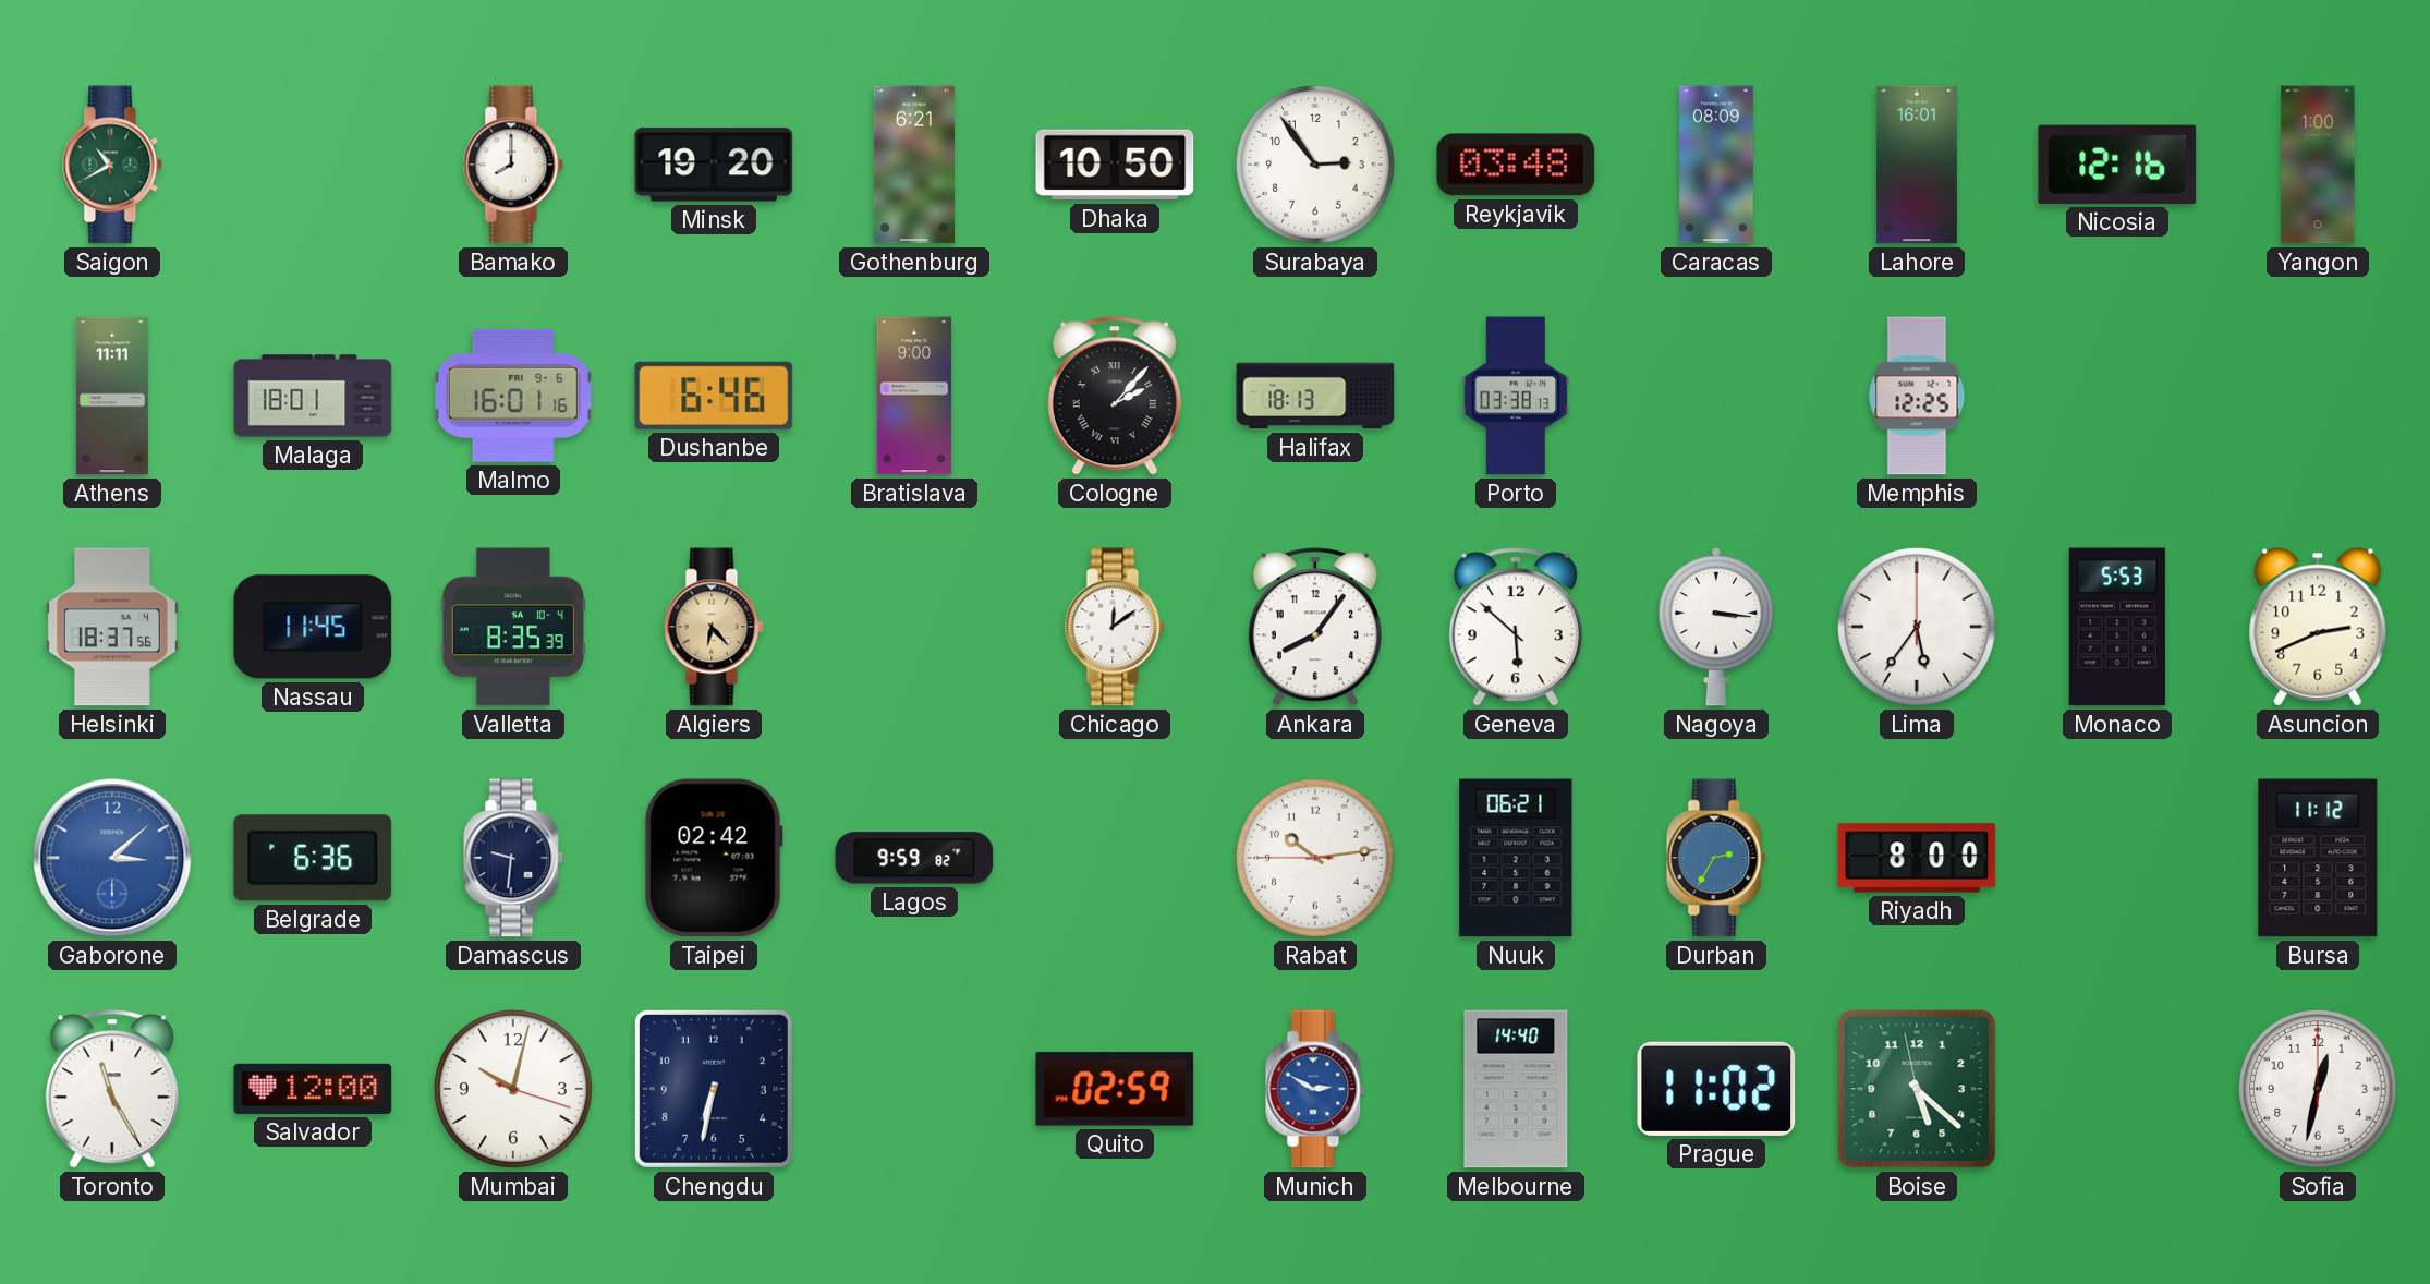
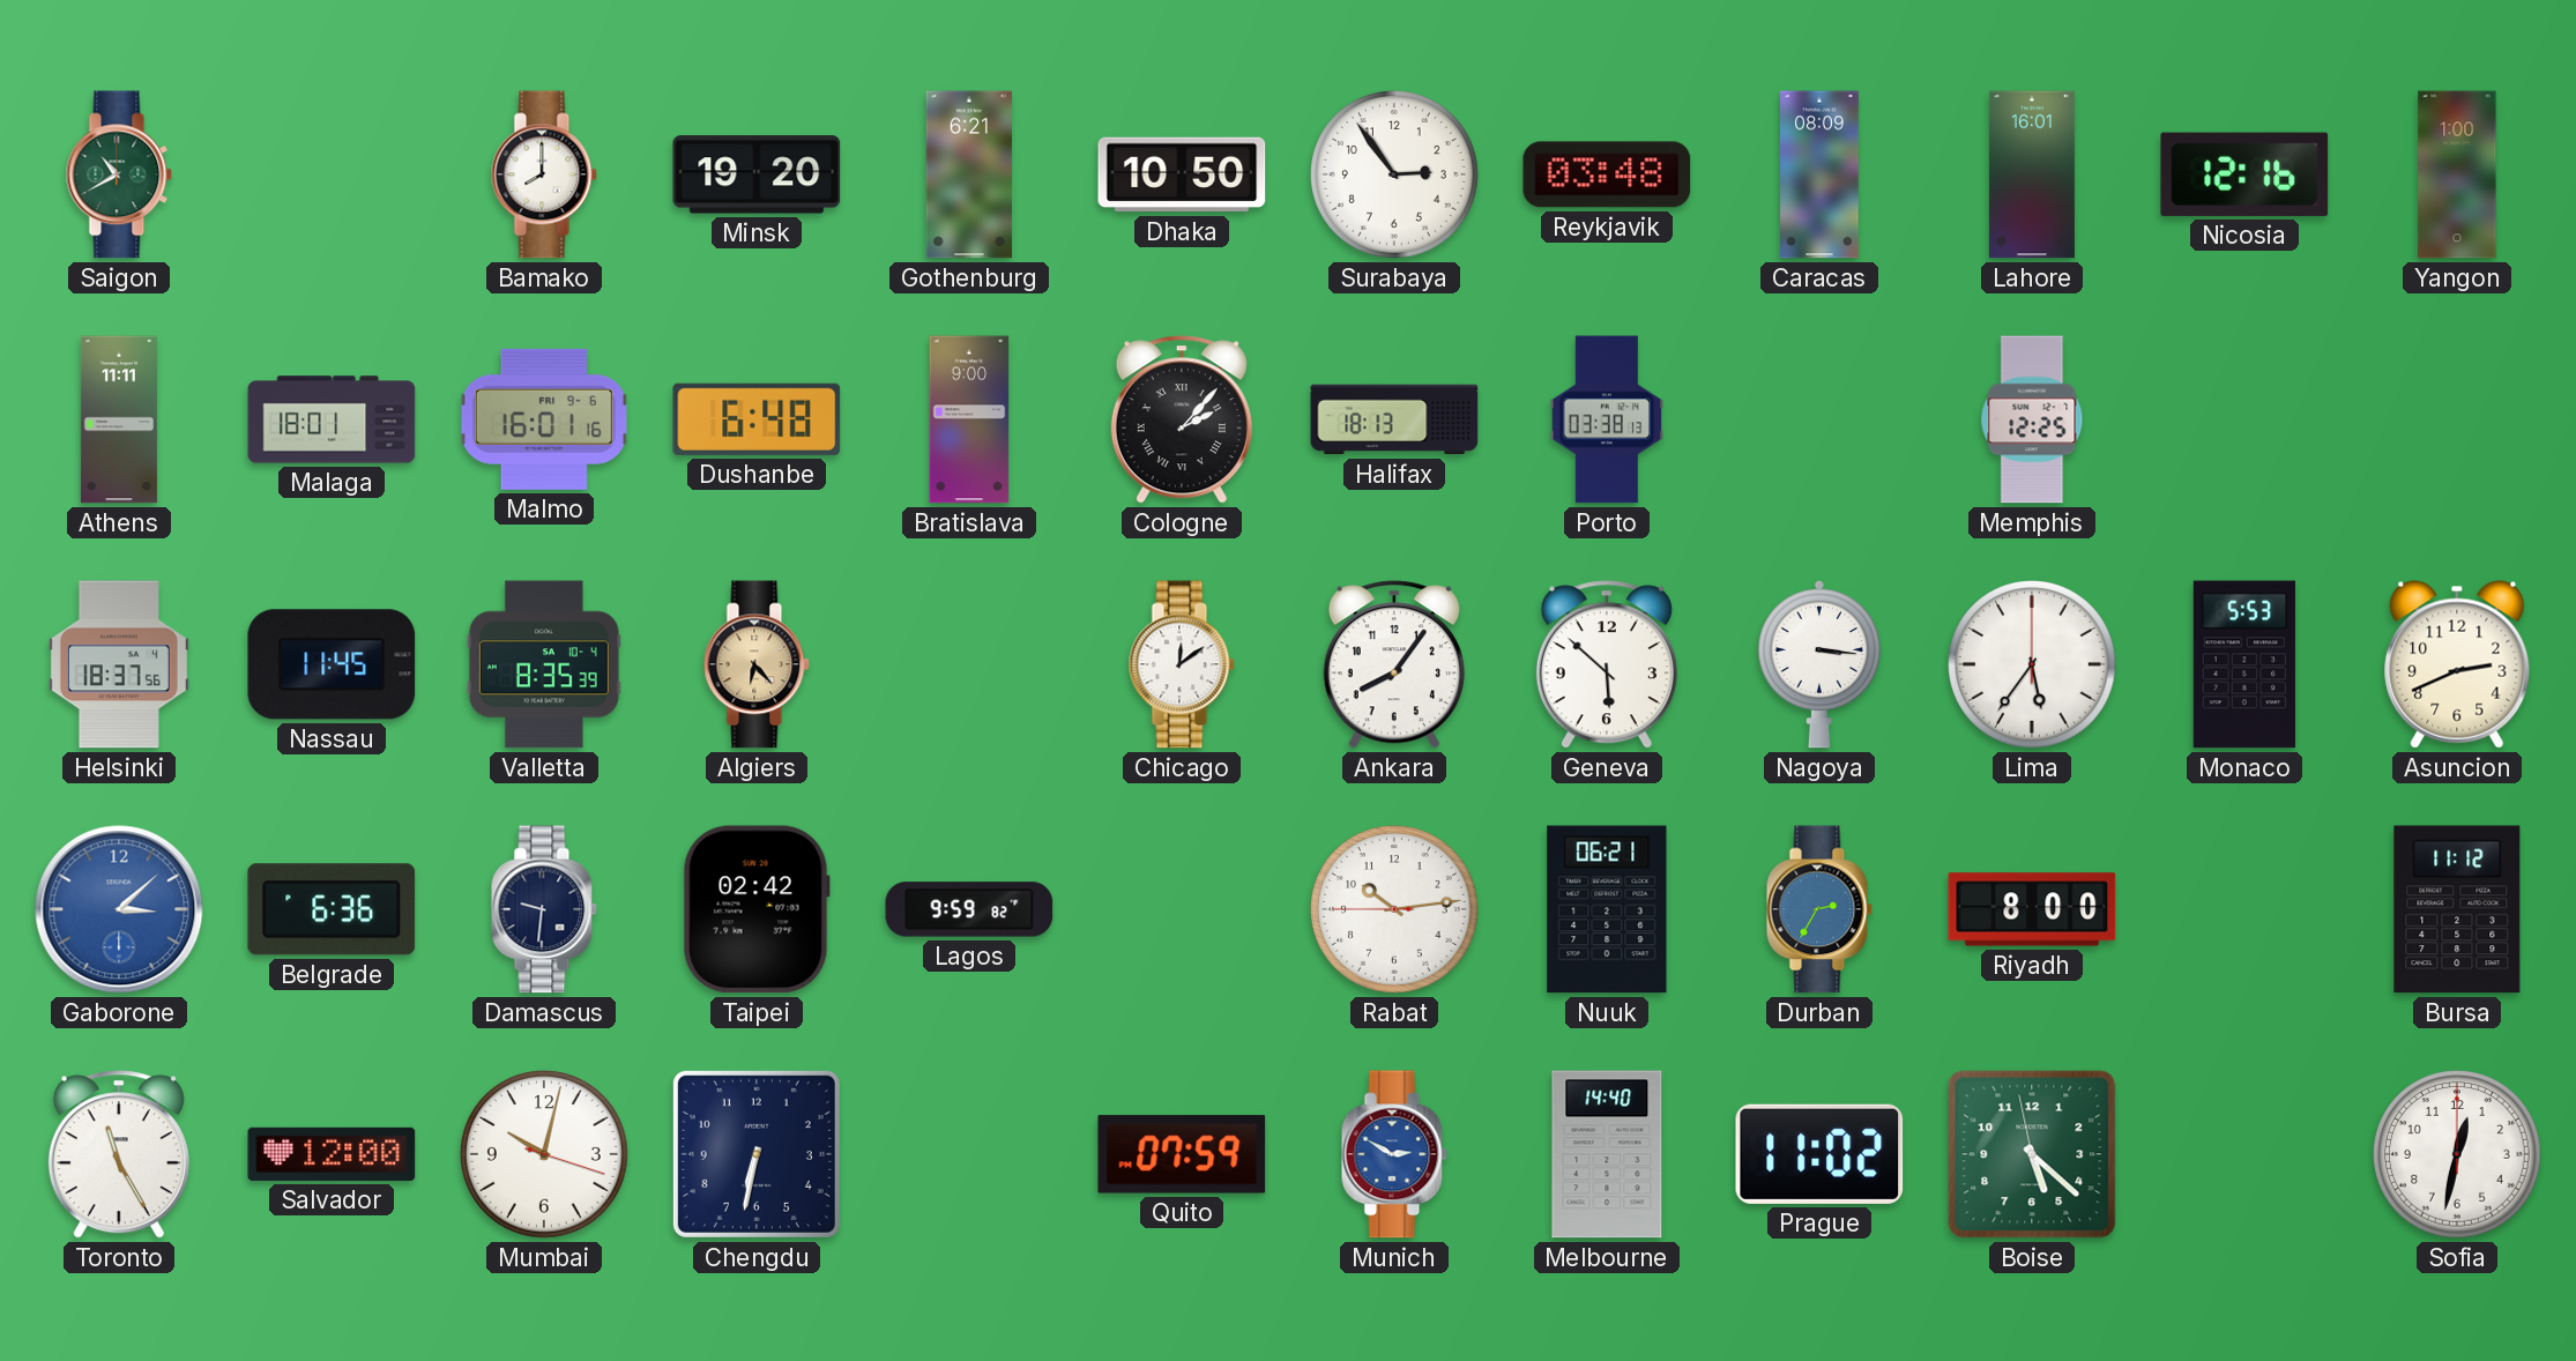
Dushanbe: 6:46 -> 6:48 (757, 419)
Quito: 02:59 -> 07:59 (1182, 1154)
